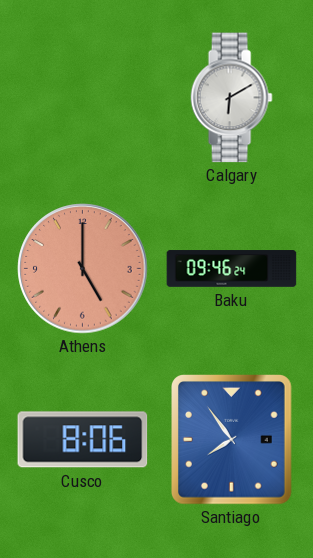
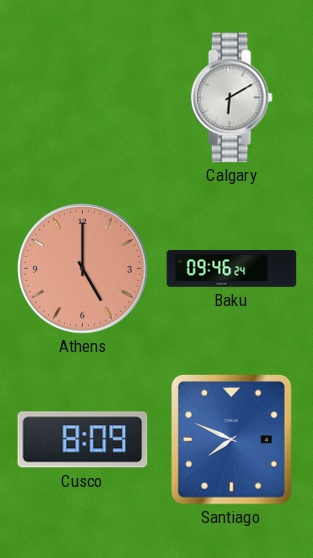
Cusco: 8:06 -> 8:09 (83, 440)
Santiago: 7:54 -> 7:49 (232, 440)
